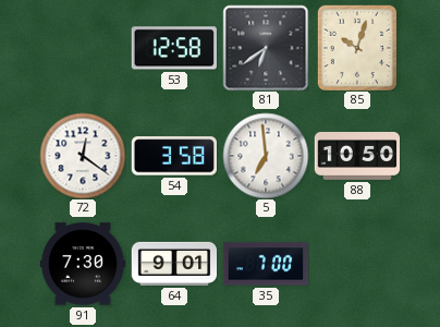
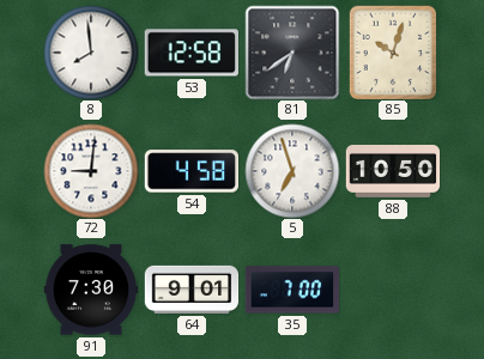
8: none -> 7:59 (91, 53)
72: 12:21 -> 9:01 (91, 171)
54: 3:58 -> 4:58 (190, 171)
5: 6:59 -> 6:57 (292, 171)
